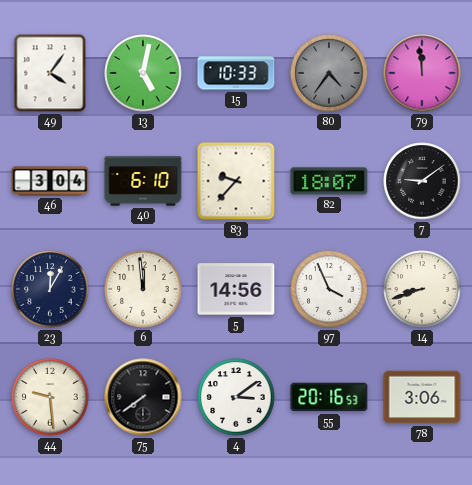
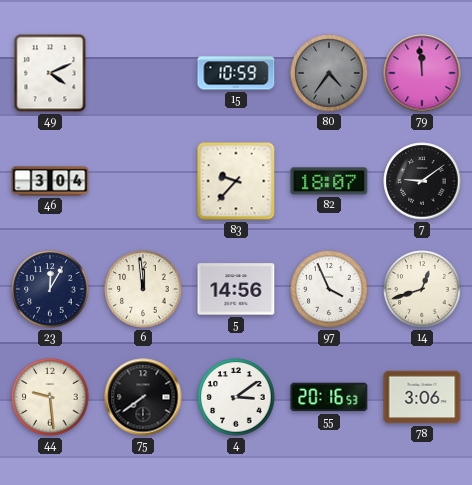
49: 4:06 -> 4:11 (50, 73)
13: 5:02 -> none (143, 73)
15: 10:33 -> 10:59 (236, 73)
40: 6:10 -> none (143, 181)
14: 8:42 -> 12:42 (422, 289)
